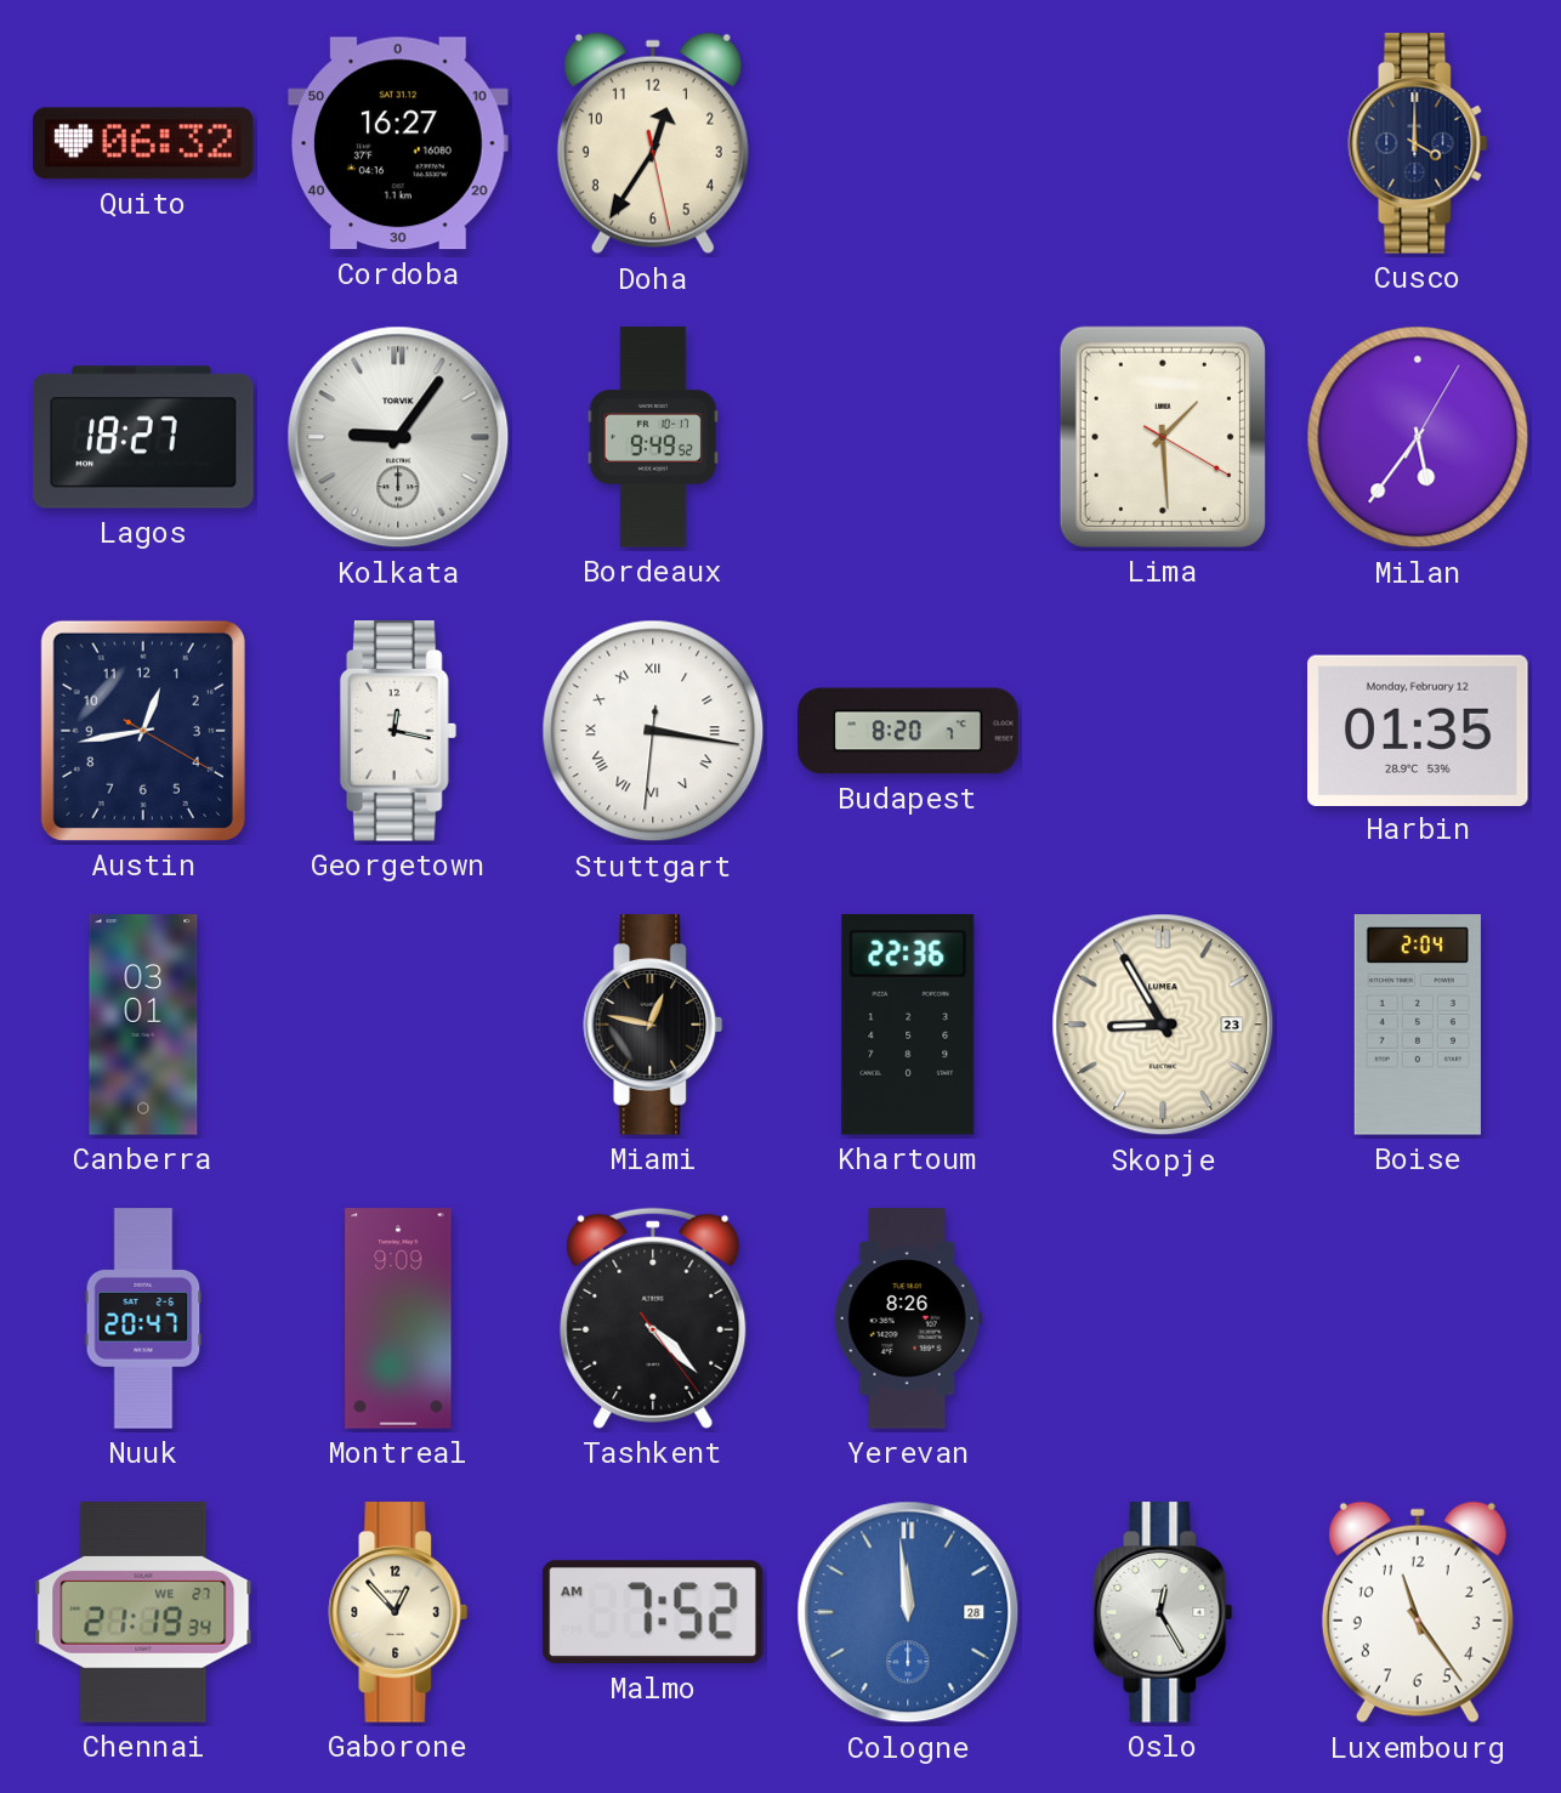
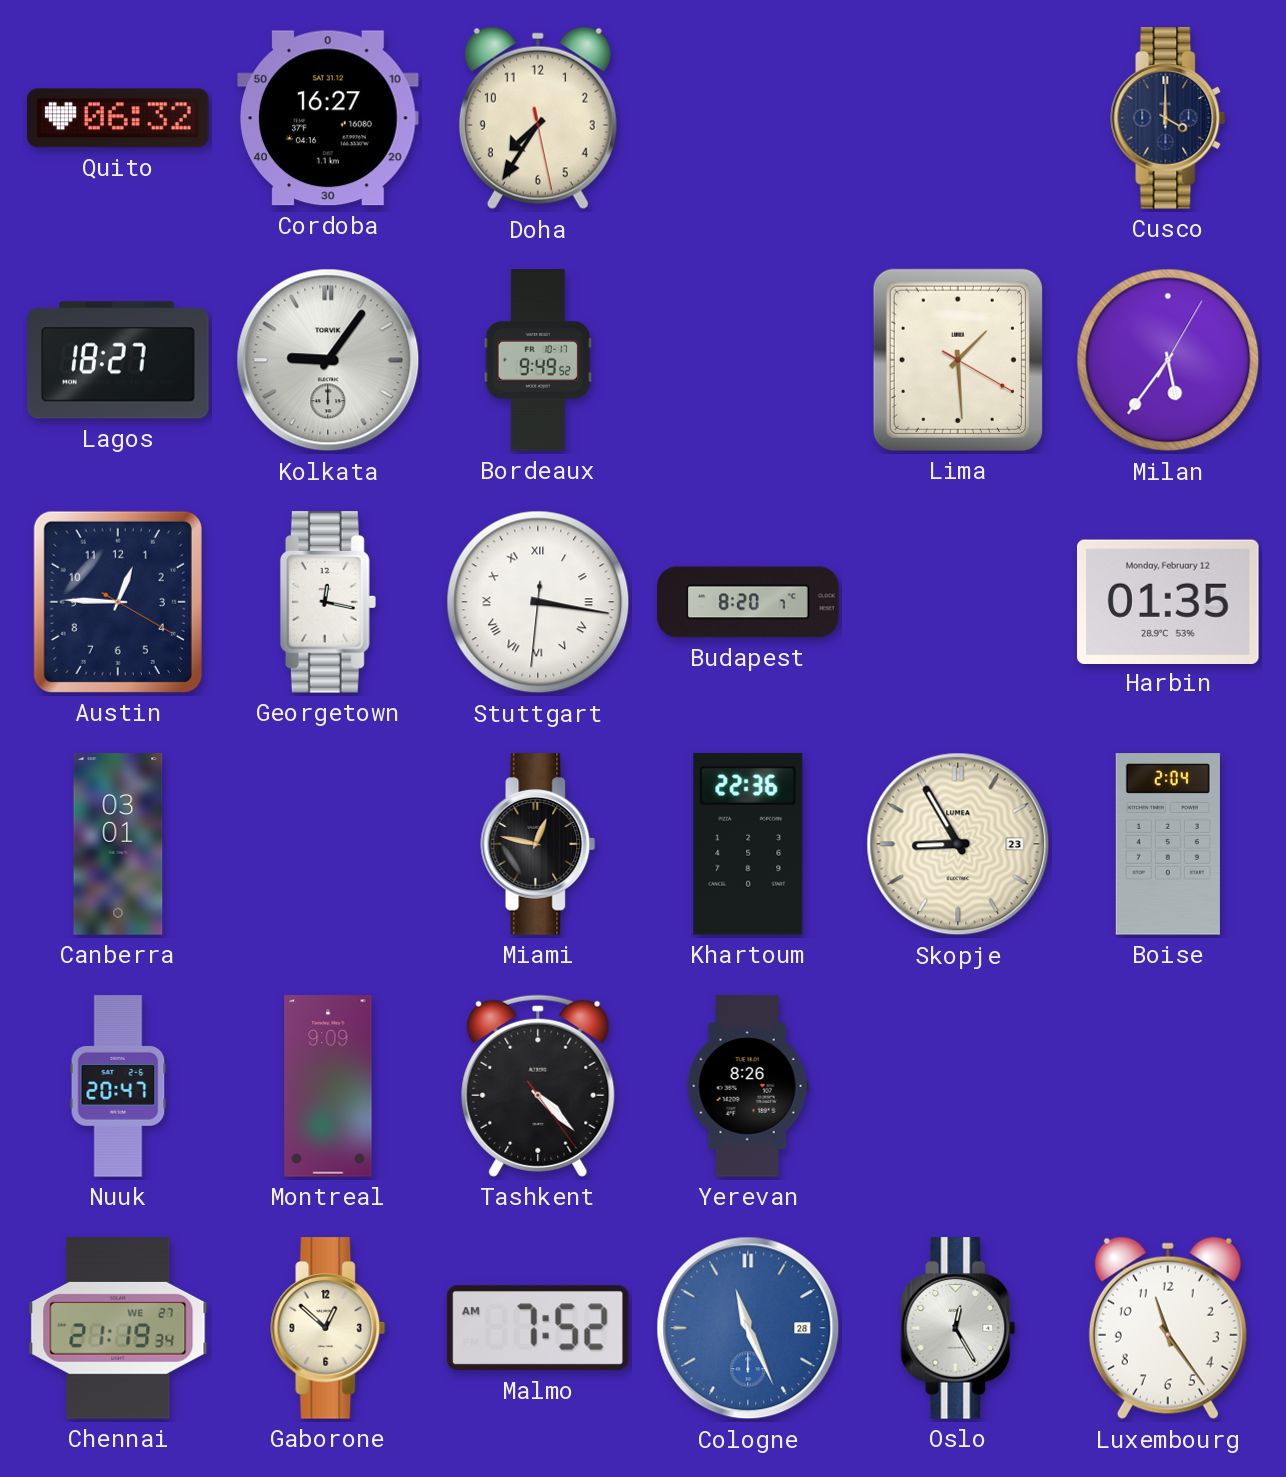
Doha: 12:35 -> 7:35 (538, 118)
Austin: 12:43 -> 12:45 (118, 602)
Gaborone: 12:53 -> 12:52 (328, 1328)
Cologne: 11:59 -> 11:26 (748, 1328)
